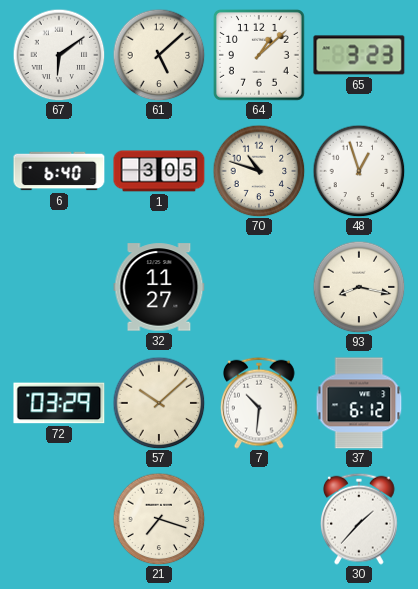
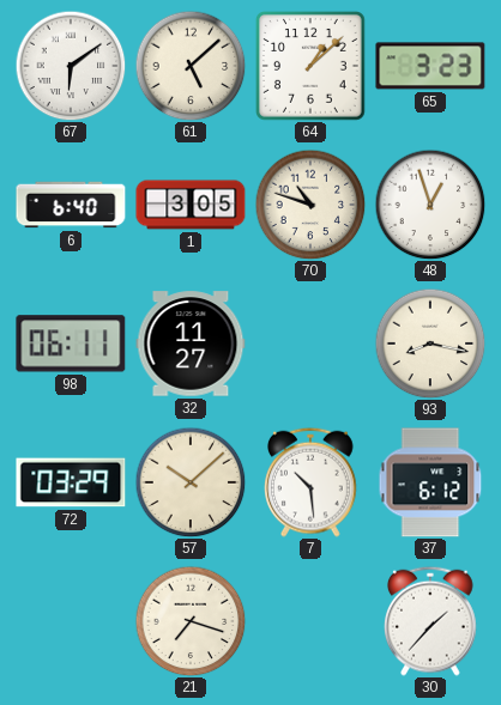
98: none -> 06:11 (71, 344)
7: 10:31 -> 10:29 (312, 482)
